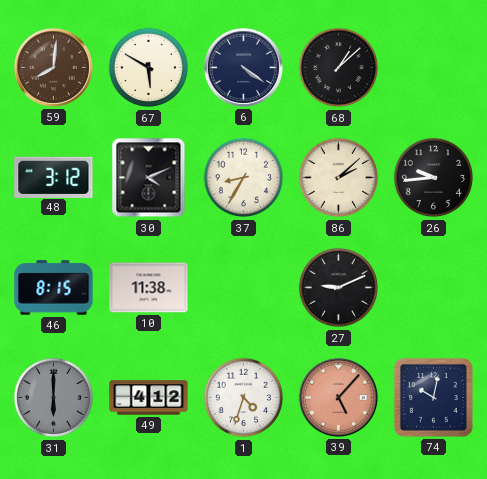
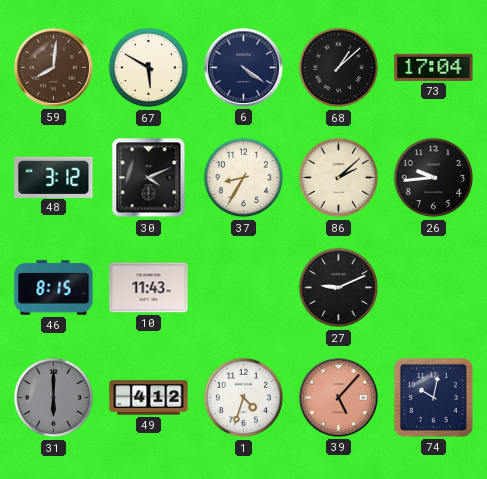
73: none -> 17:04 (434, 67)
10: 11:38 -> 11:43 (149, 288)
